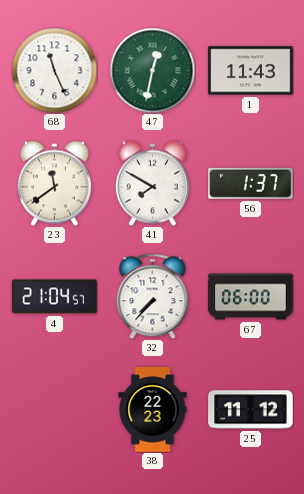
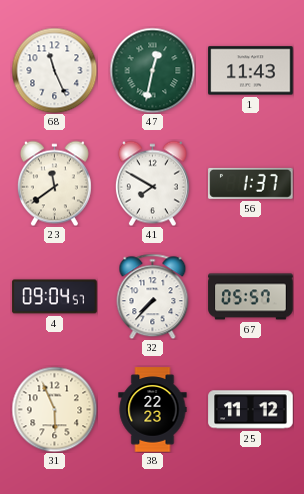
4: 21:04 -> 09:04 (55, 297)
67: 06:00 -> 05:57 (251, 297)
31: none -> 5:56 (54, 409)
